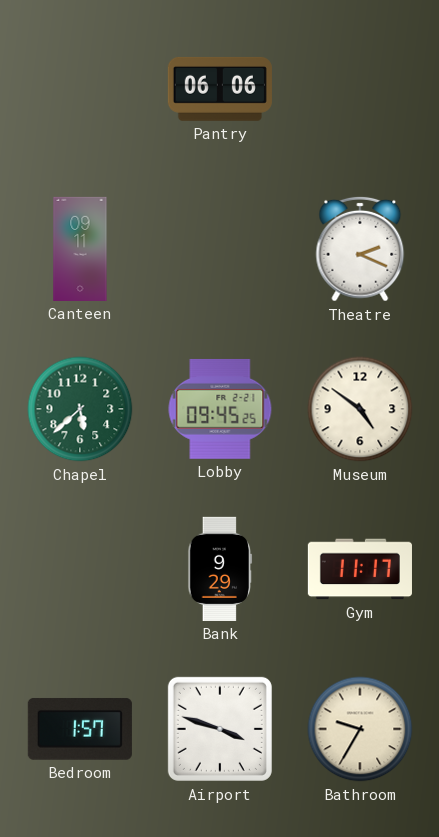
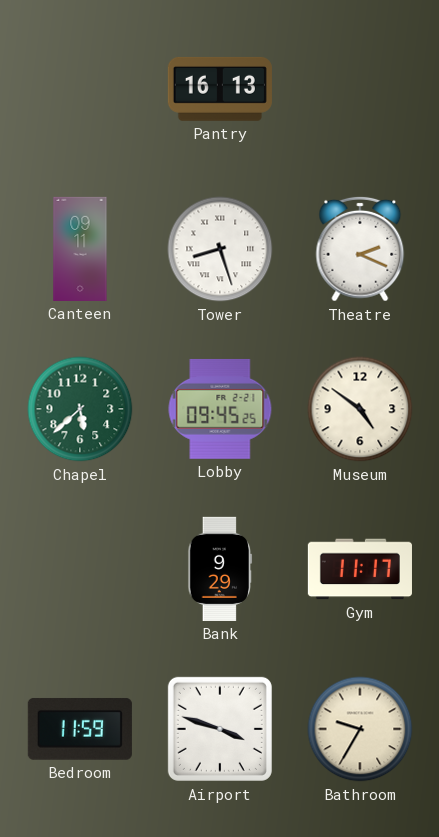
Pantry: 06:06 -> 16:13 (220, 89)
Tower: none -> 8:27 (220, 249)
Bedroom: 1:57 -> 11:59 (80, 729)
